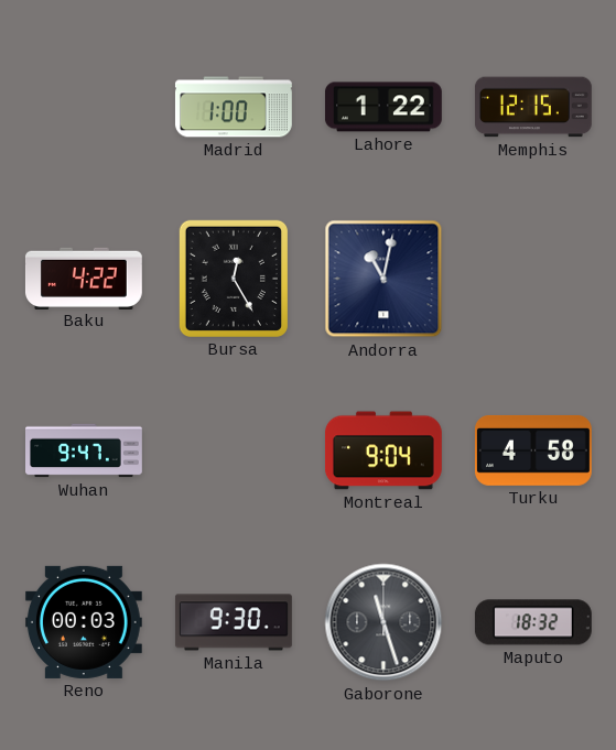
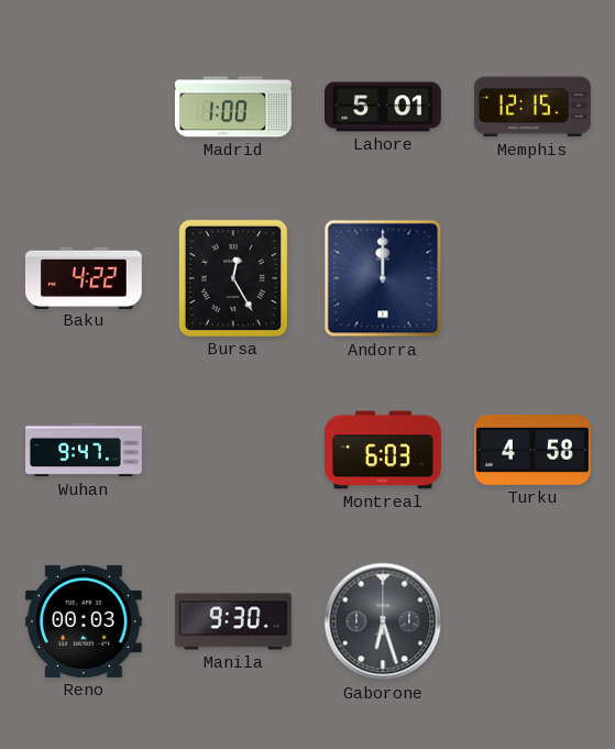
Lahore: 1:22 -> 5:01 (383, 107)
Andorra: 11:02 -> 12:00 (383, 278)
Montreal: 9:04 -> 6:03 (383, 450)
Gaborone: 11:27 -> 6:27 (383, 621)
Maputo: 18:32 -> none (533, 622)
